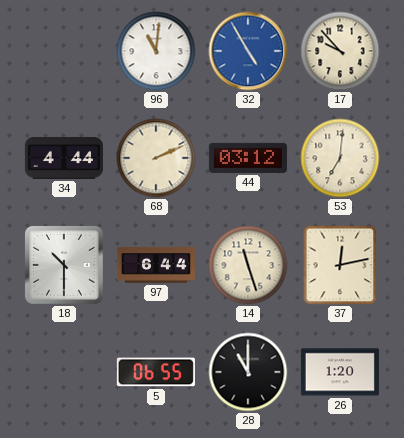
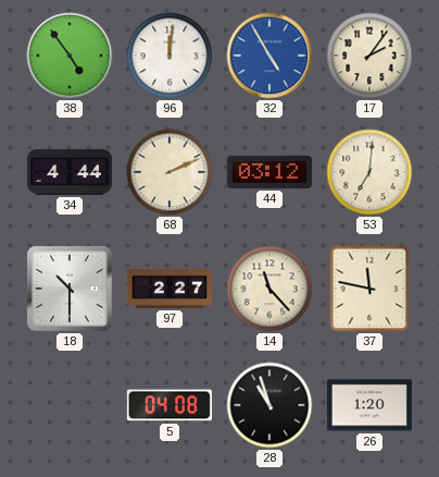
38: none -> 4:54 (70, 56)
96: 11:01 -> 12:01 (170, 56)
17: 9:53 -> 2:06 (369, 56)
97: 6:44 -> 2:27 (170, 289)
14: 11:27 -> 11:23 (269, 289)
37: 12:13 -> 11:47 (369, 289)
5: 06:55 -> 04:08 (170, 405)
28: 11:00 -> 10:57 (269, 405)
